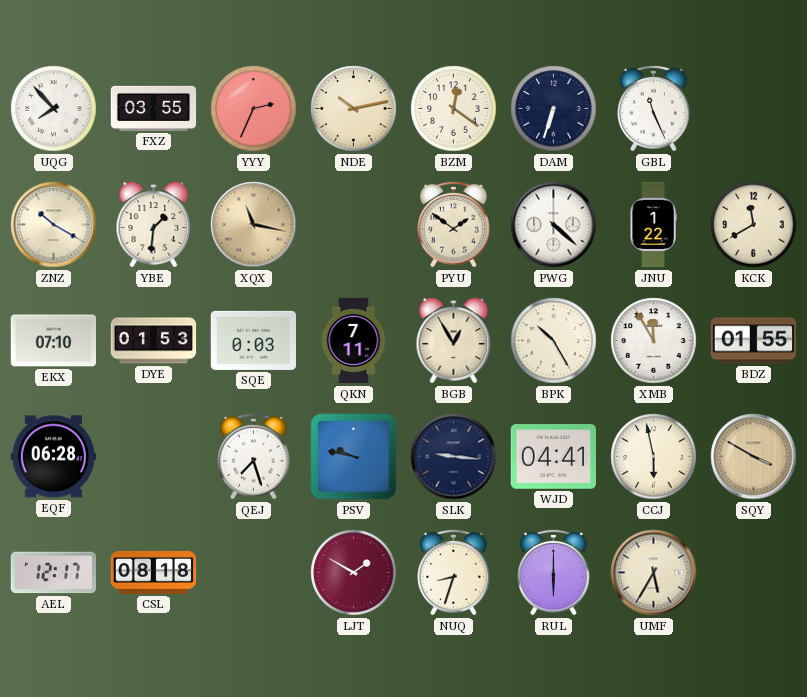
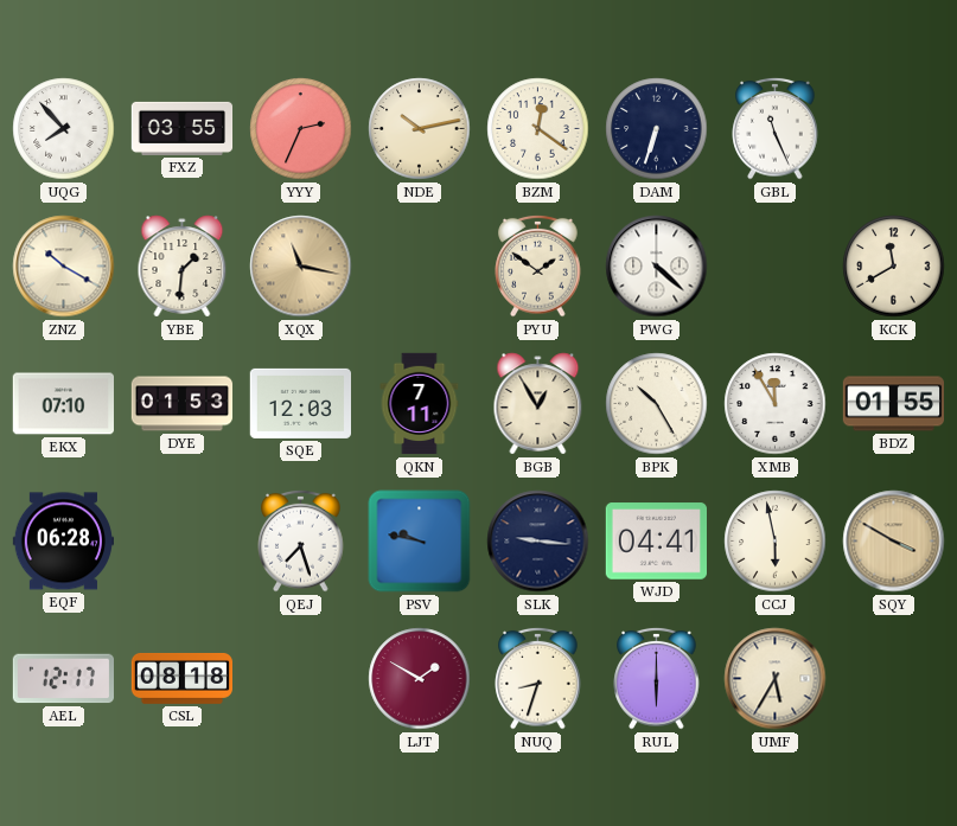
JNU: 1:22 -> none (653, 225)
SQE: 0:03 -> 12:03 (300, 403)
